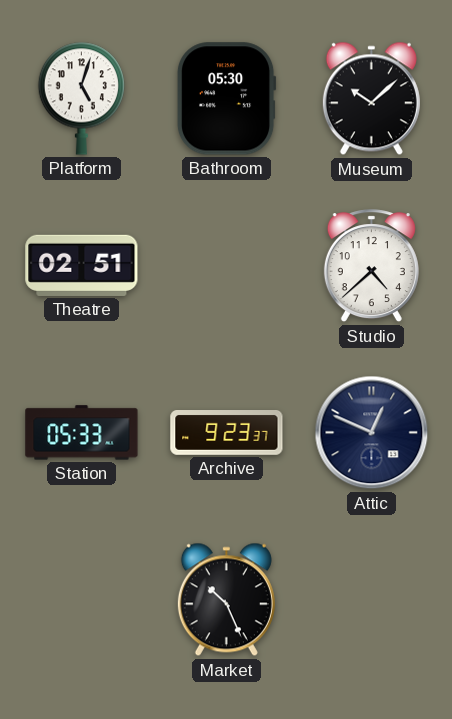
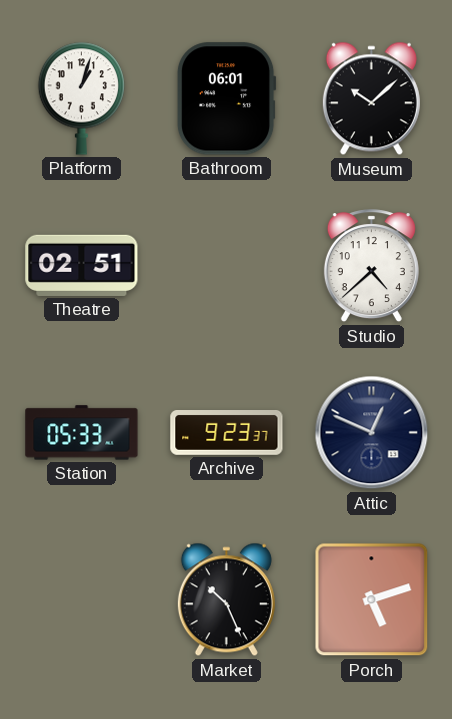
Platform: 5:03 -> 1:03 (81, 98)
Bathroom: 05:30 -> 06:01 (226, 99)
Porch: none -> 5:12 (372, 600)
